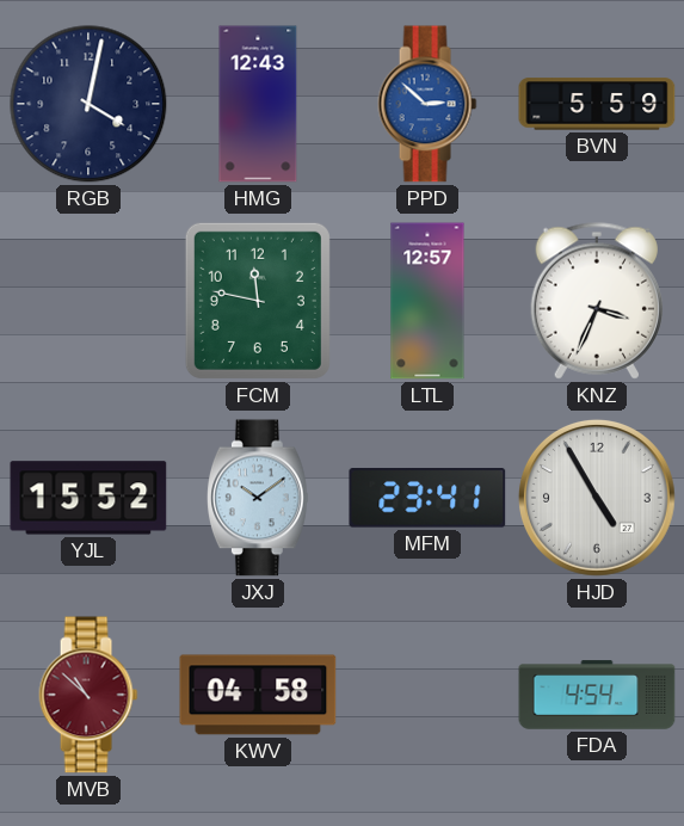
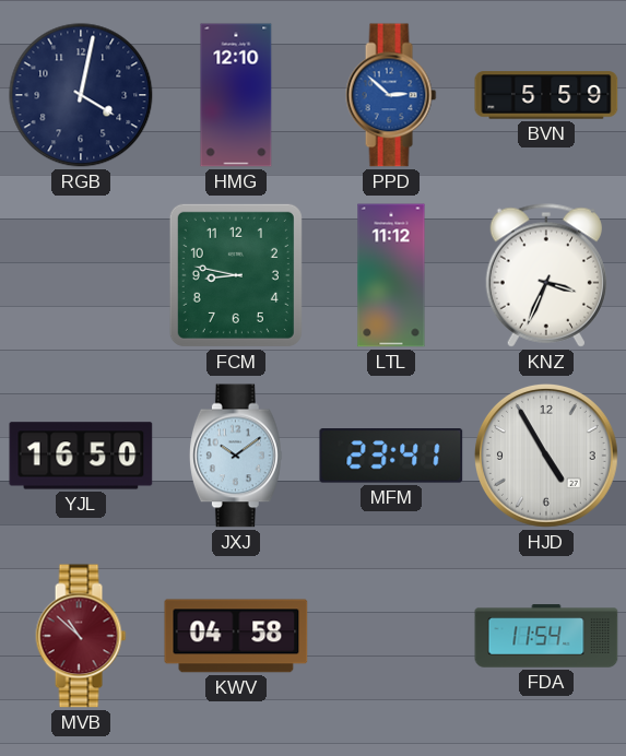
HMG: 12:43 -> 12:10 (236, 95)
FCM: 11:47 -> 8:47 (236, 275)
LTL: 12:57 -> 11:12 (391, 275)
YJL: 15:52 -> 16:50 (81, 456)
FDA: 4:54 -> 11:54 (546, 636)
